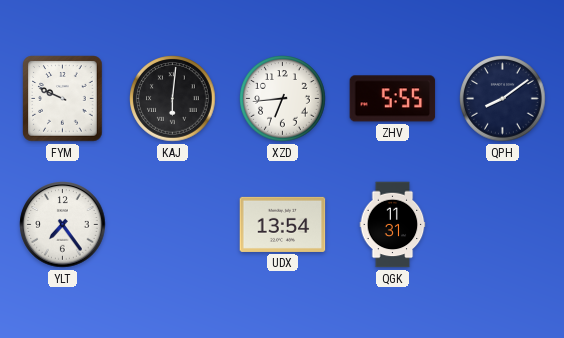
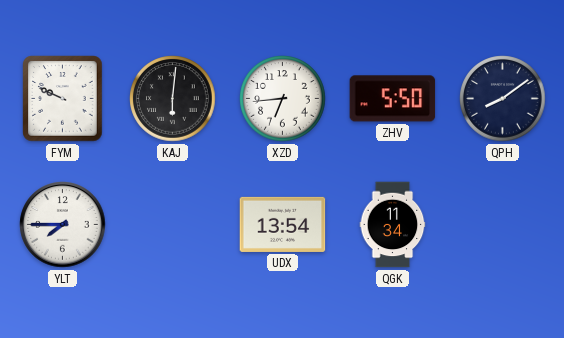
ZHV: 5:55 -> 5:50 (393, 99)
YLT: 7:24 -> 7:45 (63, 225)
QGK: 11:31 -> 11:34 (393, 225)
